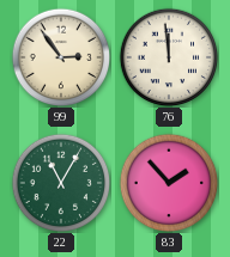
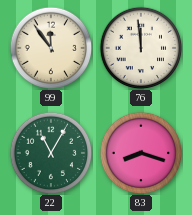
99: 2:54 -> 11:54 (51, 48)
83: 1:53 -> 8:18 (141, 153)
